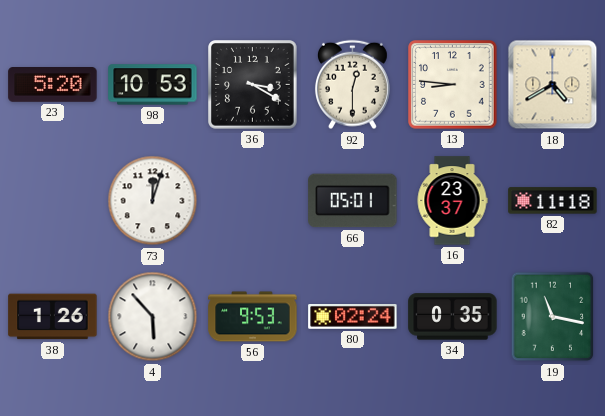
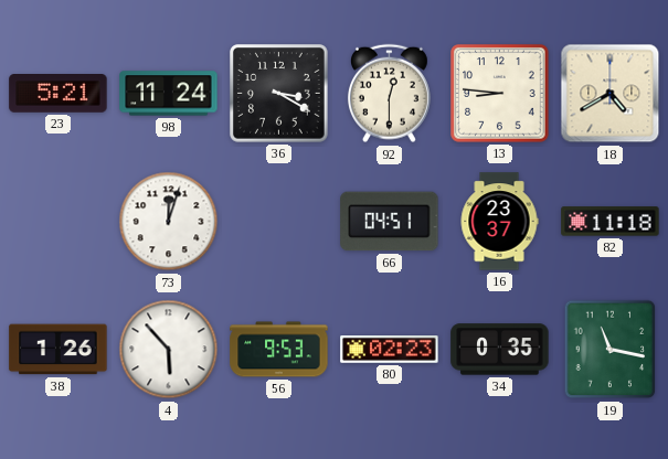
23: 5:20 -> 5:21 (59, 94)
98: 10:53 -> 11:24 (169, 94)
66: 05:01 -> 04:51 (390, 222)
80: 02:24 -> 02:23 (390, 350)
